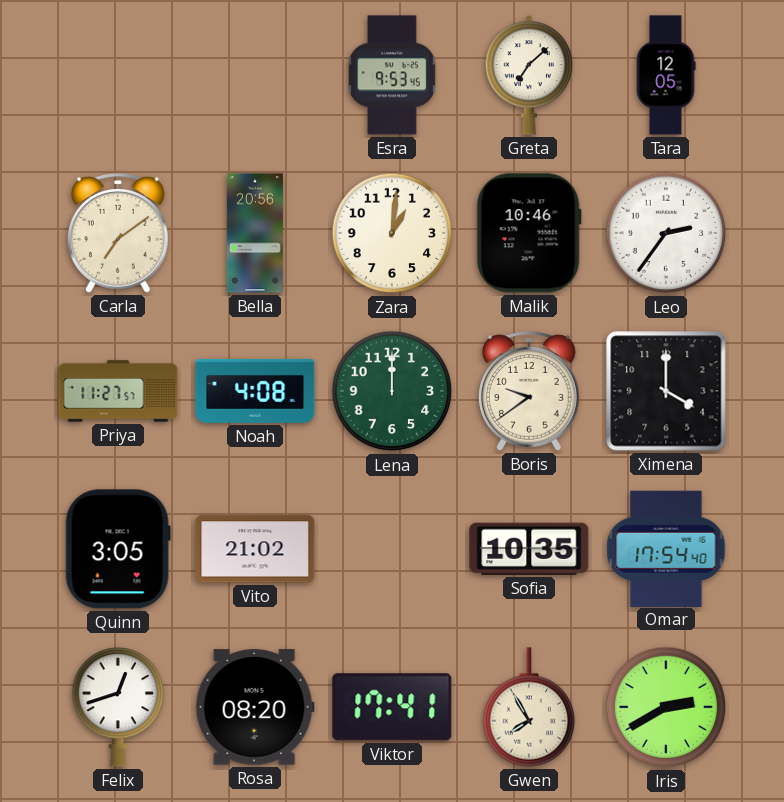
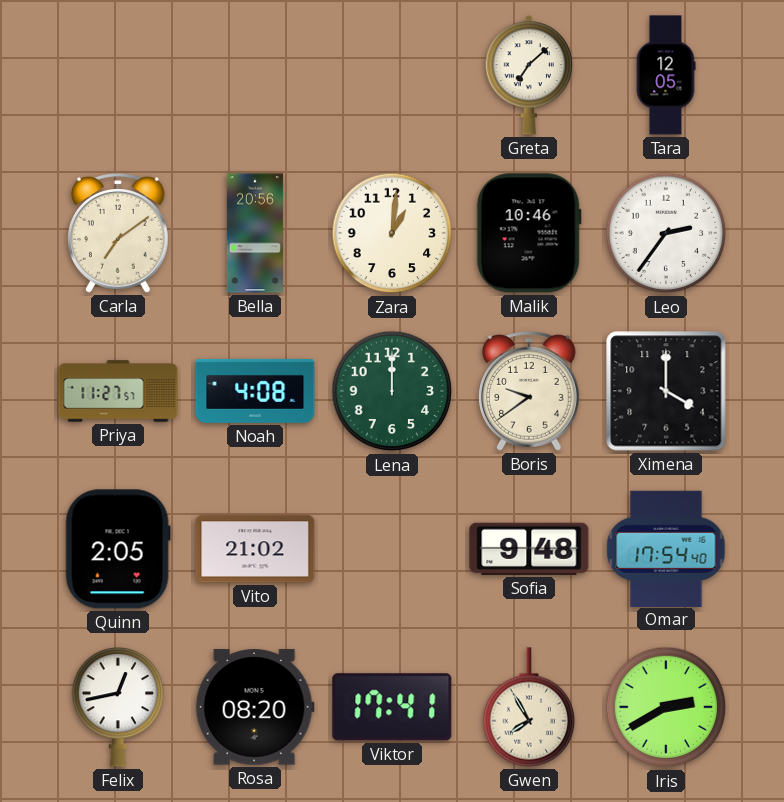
Esra: 9:53 -> none (392, 75)
Quinn: 3:05 -> 2:05 (118, 549)
Sofia: 10:35 -> 9:48 (529, 549)
Felix: 12:42 -> 12:43 (118, 708)
